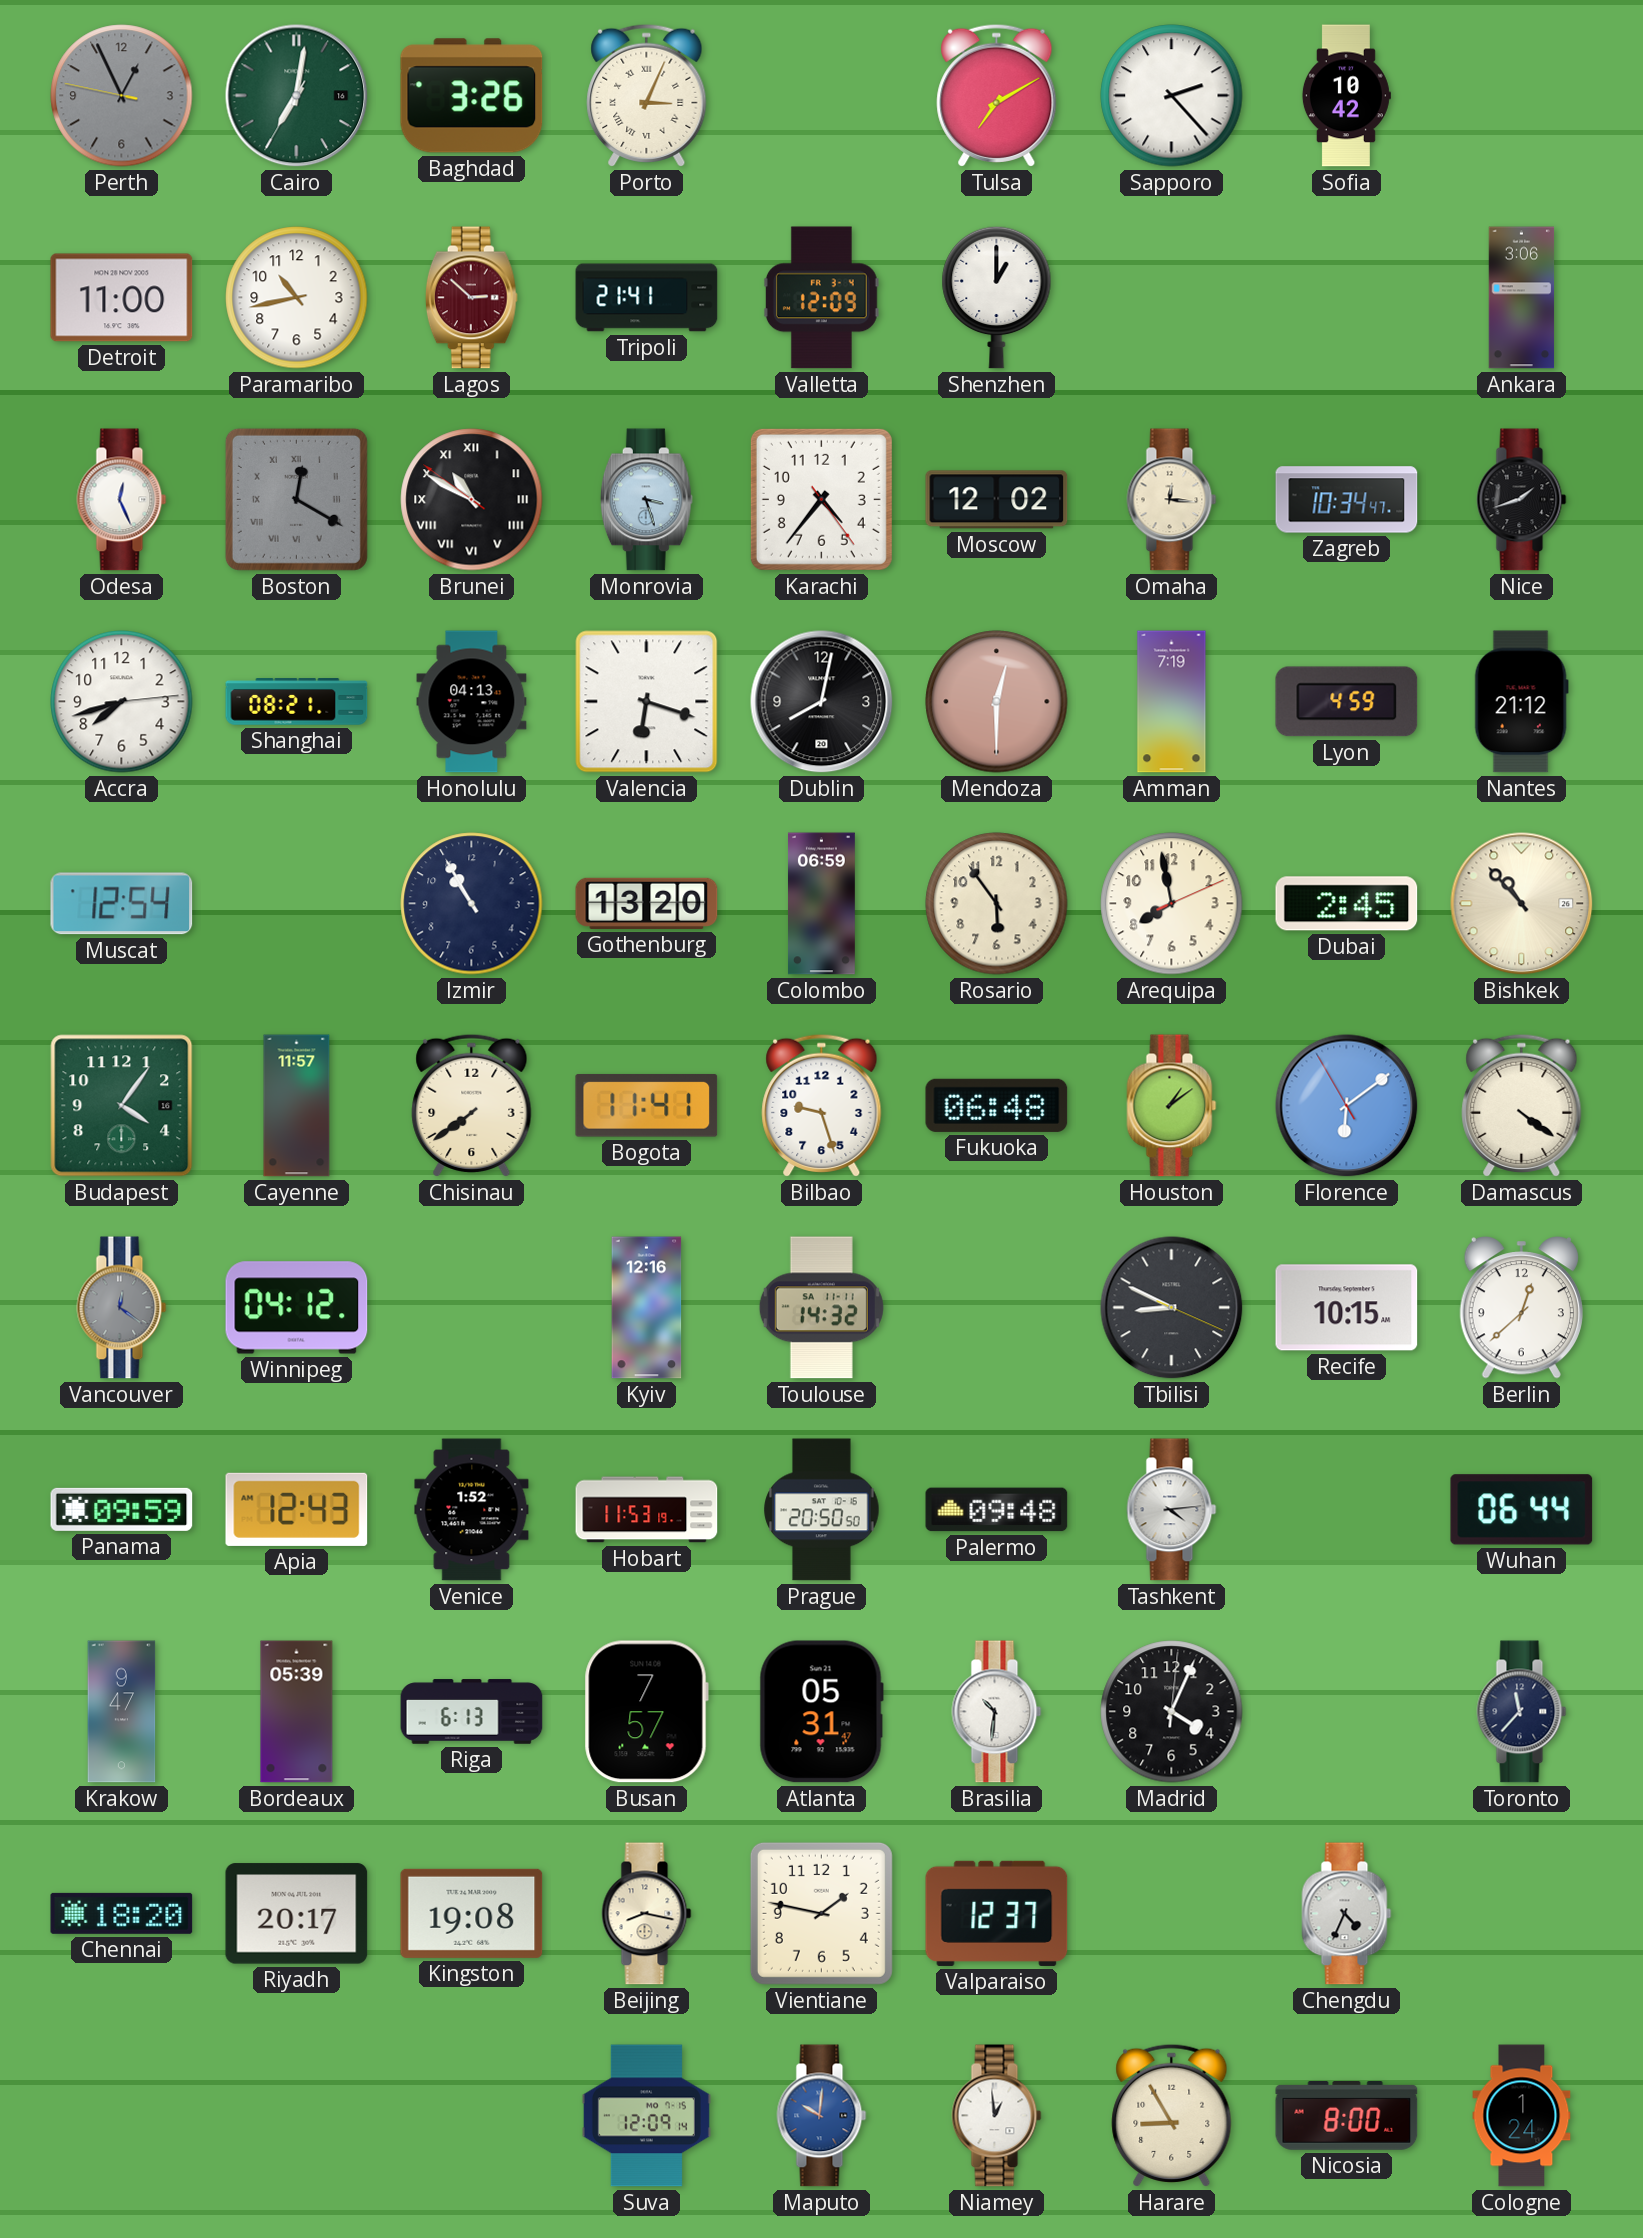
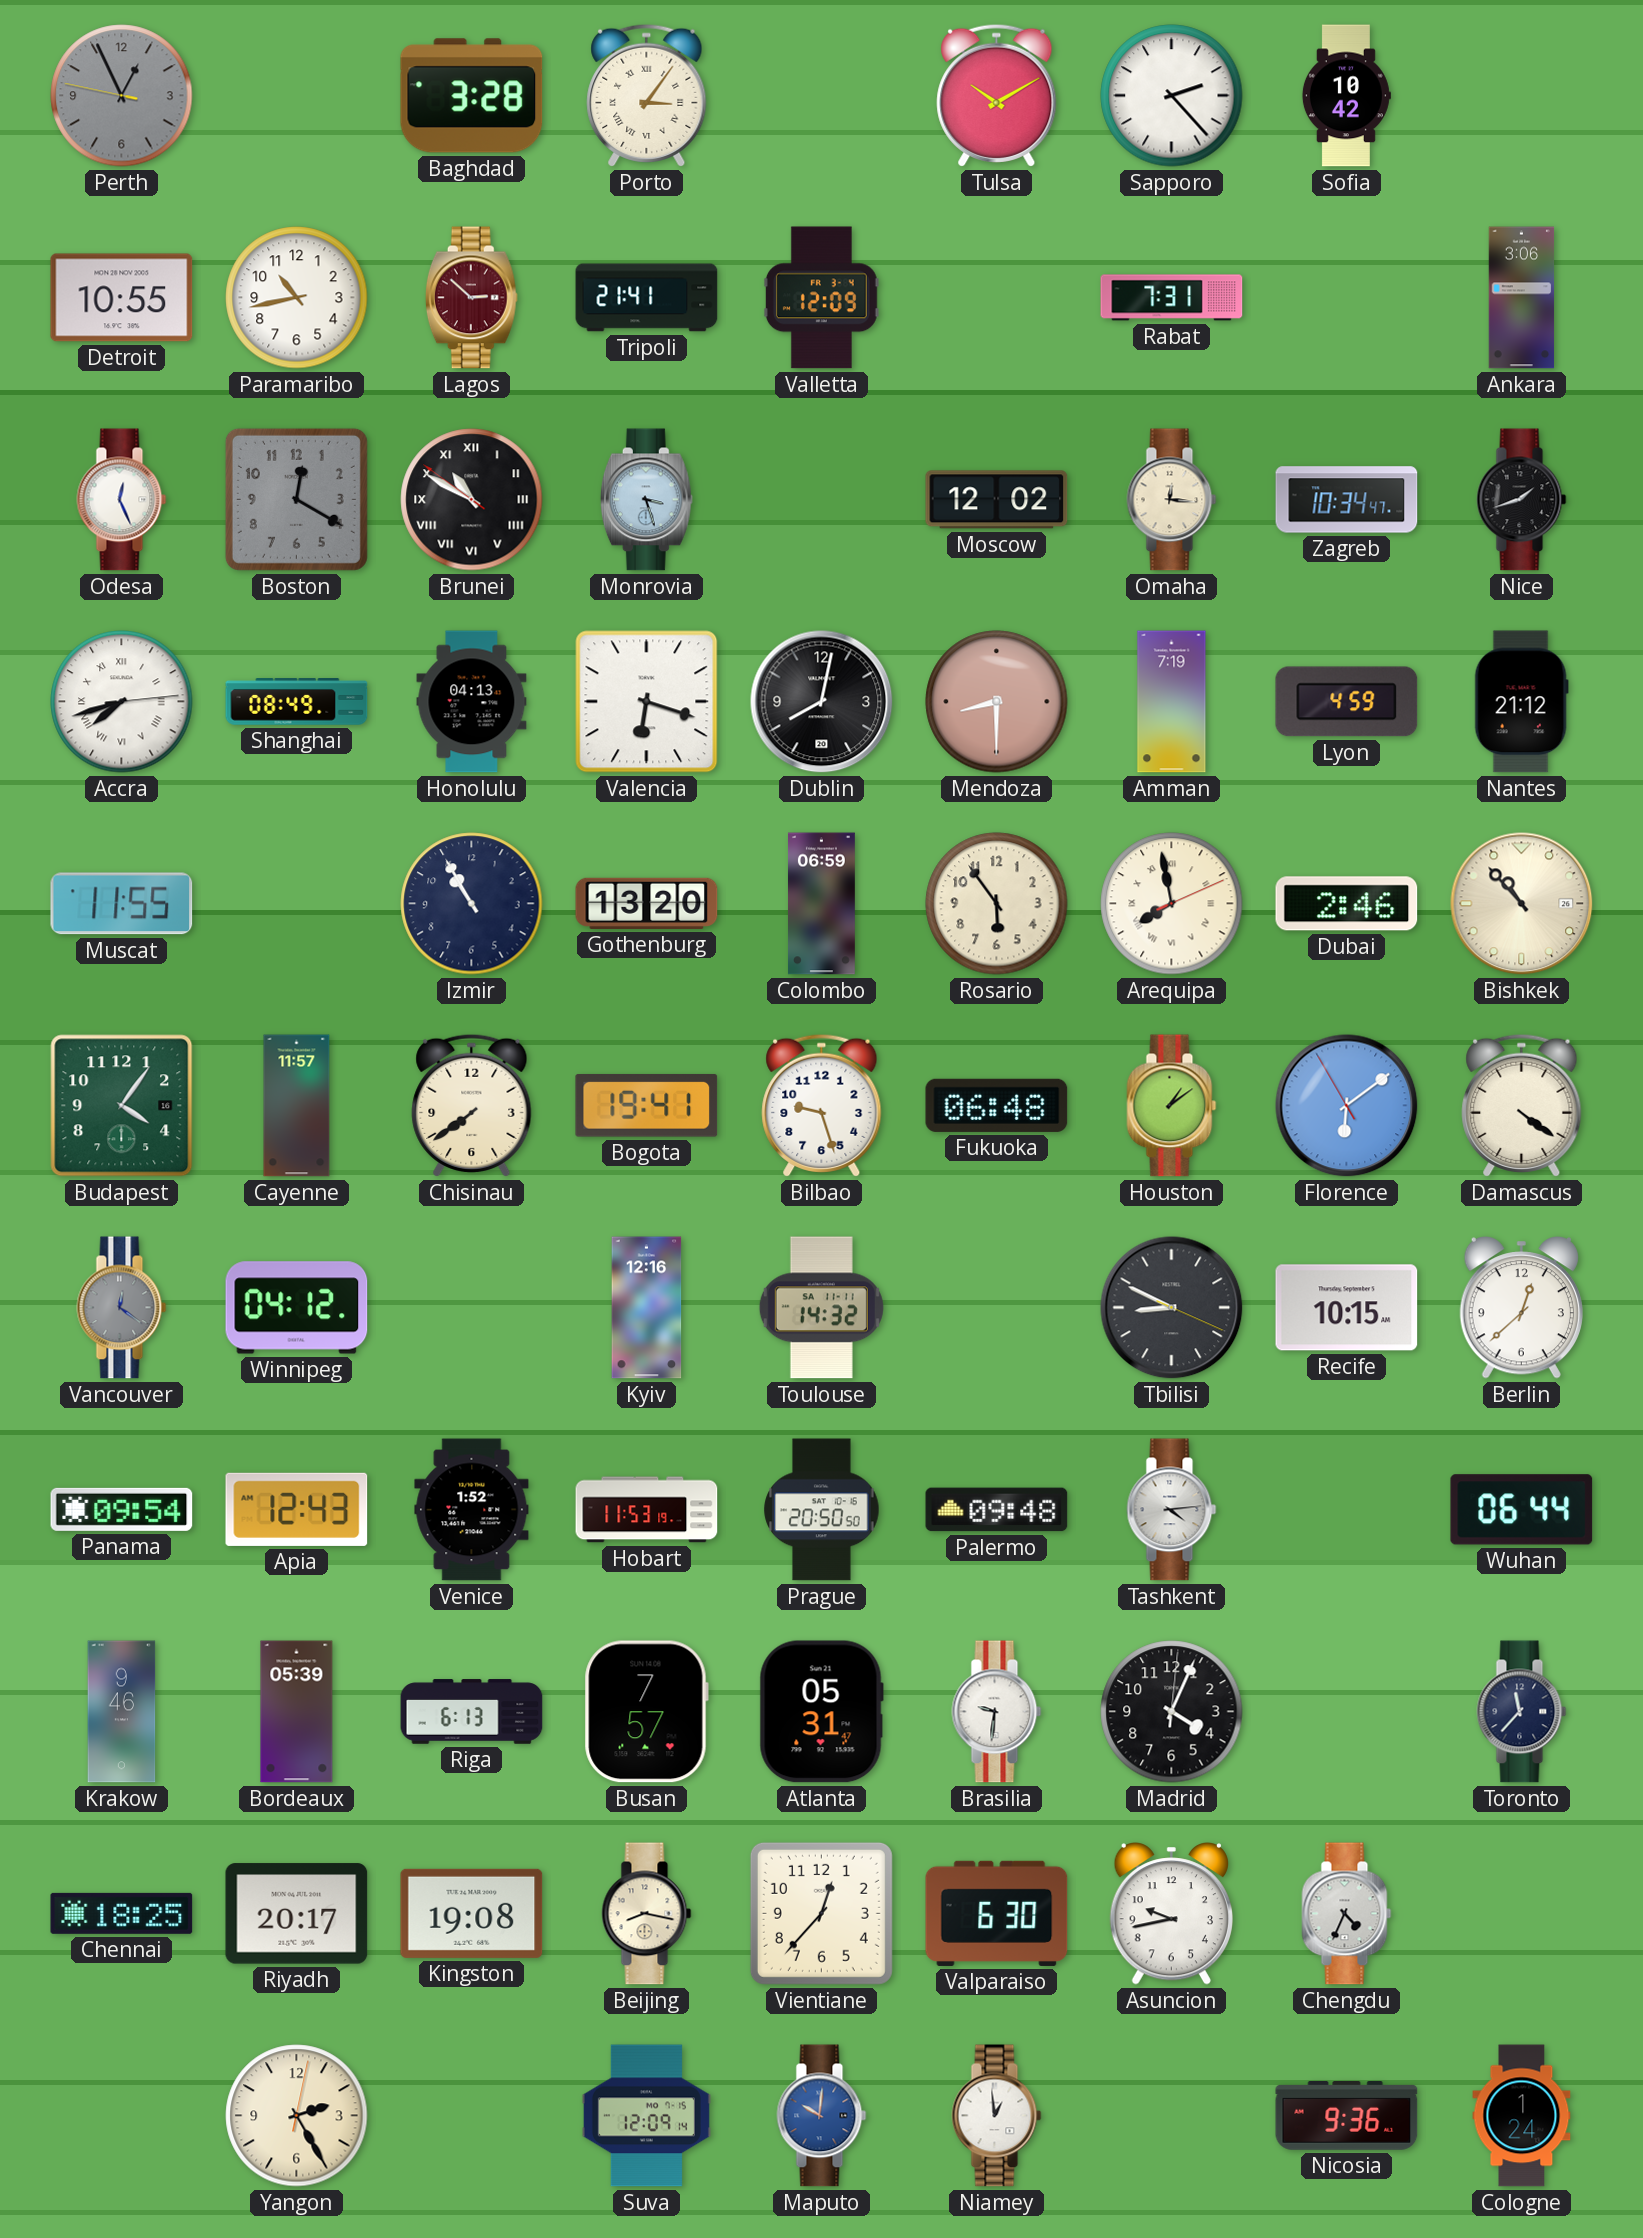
Cairo: 7:01 -> none (297, 96)
Baghdad: 3:26 -> 3:28 (472, 96)
Porto: 3:04 -> 3:06 (647, 95)
Tulsa: 7:10 -> 10:10 (997, 95)
Detroit: 11:00 -> 10:55 (122, 298)
Shenzhen: 1:00 -> none (997, 297)
Rabat: none -> 7:31 (1172, 298)
Boston numerals: Roman -> Arabic (296, 499)
Karachi: 4:36 -> none (821, 499)
Accra numerals: Arabic -> Roman (122, 702)
Shanghai: 08:21 -> 08:49 (297, 702)
Mendoza: 12:30 -> 8:30 (997, 702)
Muscat: 12:54 -> 11:55 (122, 904)
Arequipa numerals: Arabic -> Roman (1172, 904)
Dubai: 2:45 -> 2:46 (1347, 904)
Bogota: 11:41 -> 19:41 (647, 1105)
Panama: 09:59 -> 09:54 (122, 1509)
Krakow: 9:47 -> 9:46 (122, 1712)
Brasilia: 10:31 -> 9:31 (997, 1712)
Chennai: 18:20 -> 18:25 (122, 1913)
Vientiane: 1:47 -> 12:37 (821, 1913)
Valparaiso: 12:37 -> 6:30 (997, 1913)
Asuncion: none -> 9:43 (1171, 1914)
Yangon: none -> 2:25 (297, 2116)
Harare: 8:55 -> none (1172, 2115)
Nicosia: 8:00 -> 9:36 (1347, 2116)
